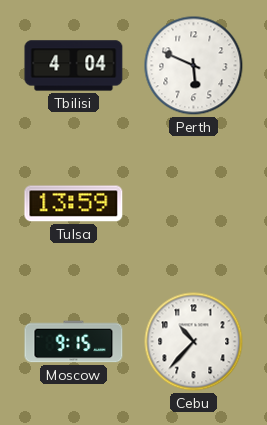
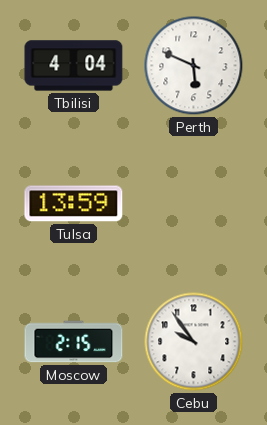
Moscow: 9:15 -> 2:15 (74, 342)
Cebu: 10:37 -> 9:54 (194, 342)
